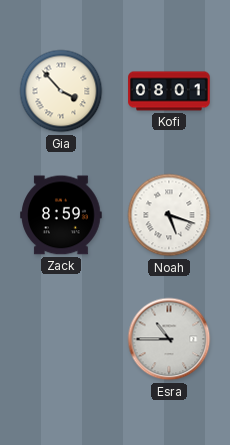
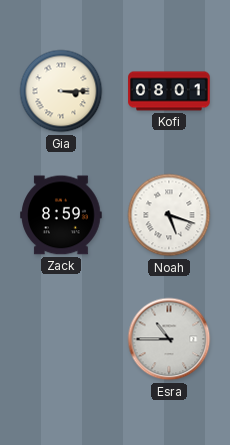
Gia: 3:53 -> 3:15 (61, 91)
